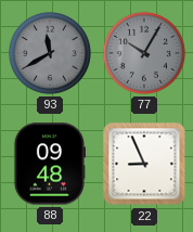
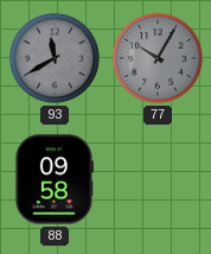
88: 09:48 -> 09:58 (53, 179)
22: 8:56 -> none (144, 164)
